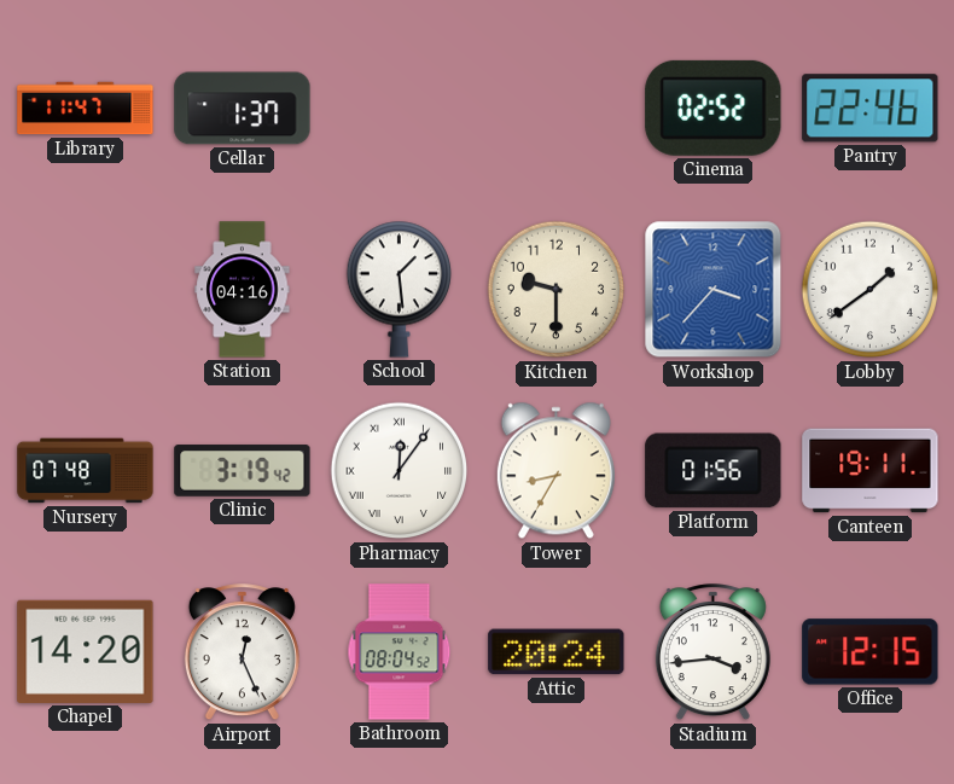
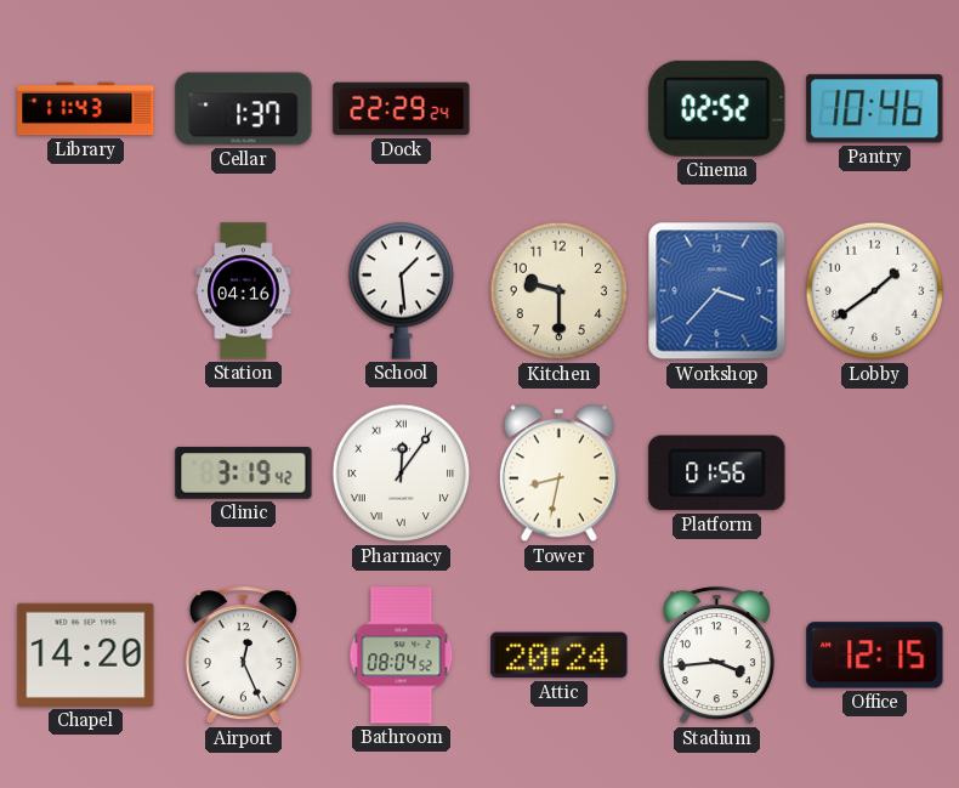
Library: 11:47 -> 11:43 (86, 109)
Dock: none -> 22:29 (402, 109)
Pantry: 22:46 -> 10:46 (875, 109)
Nursery: 07:48 -> none (86, 471)
Tower: 8:35 -> 8:32 (558, 474)
Canteen: 19:11 -> none (871, 471)
